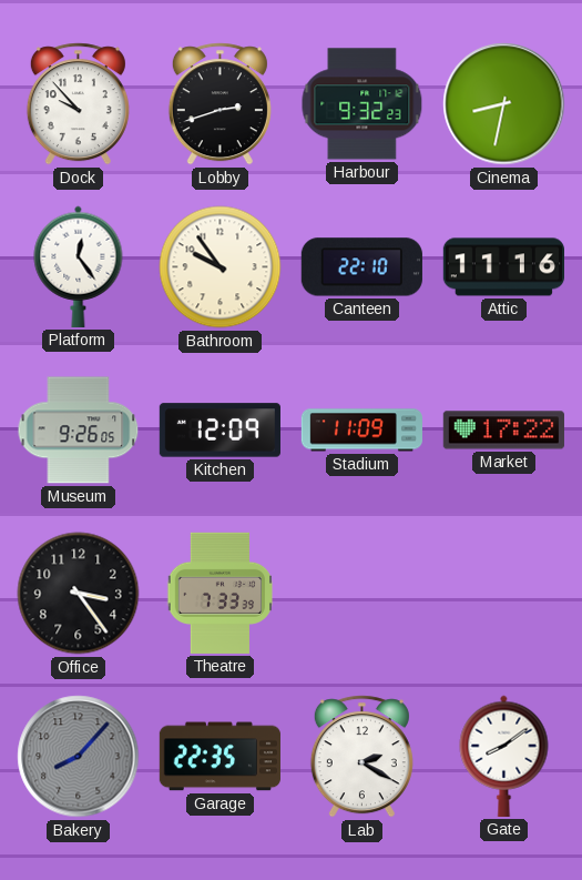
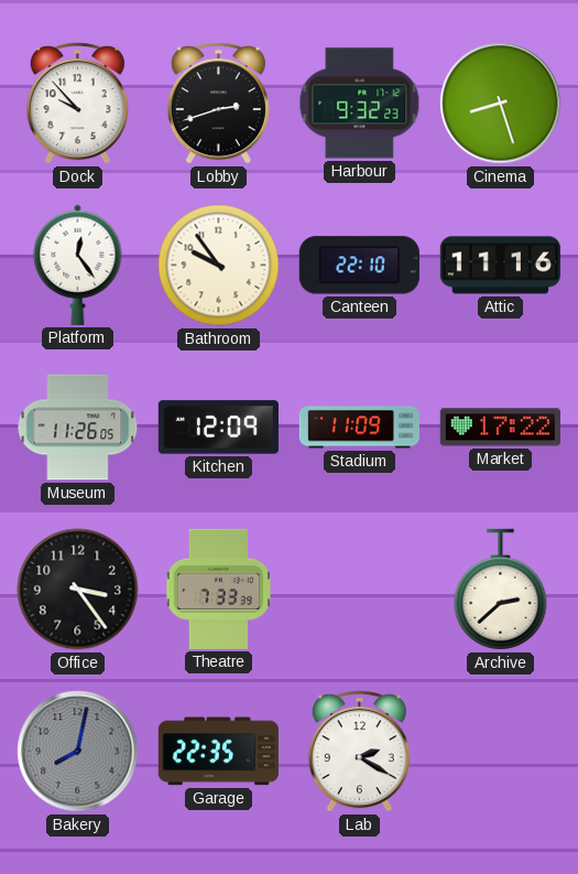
Cinema: 8:32 -> 8:27 (501, 104)
Museum: 9:26 -> 11:26 (78, 428)
Archive: none -> 2:38 (501, 590)
Bakery: 8:07 -> 8:02 (78, 752)
Gate: 8:09 -> none (504, 756)
